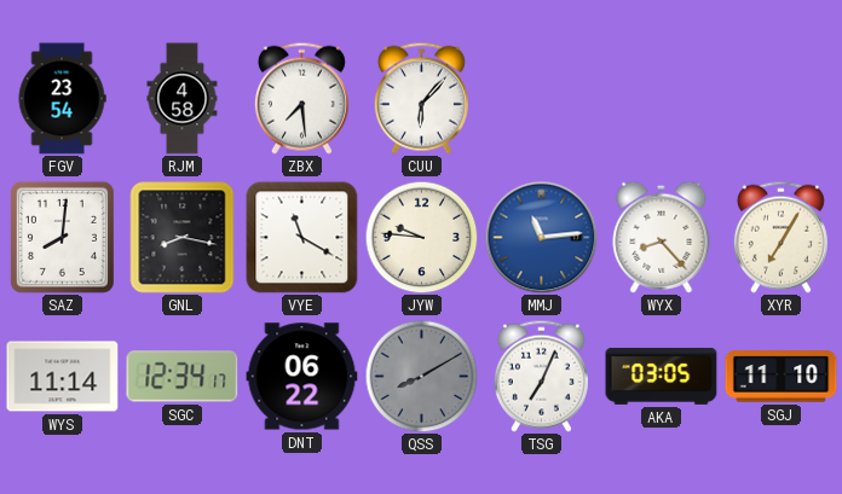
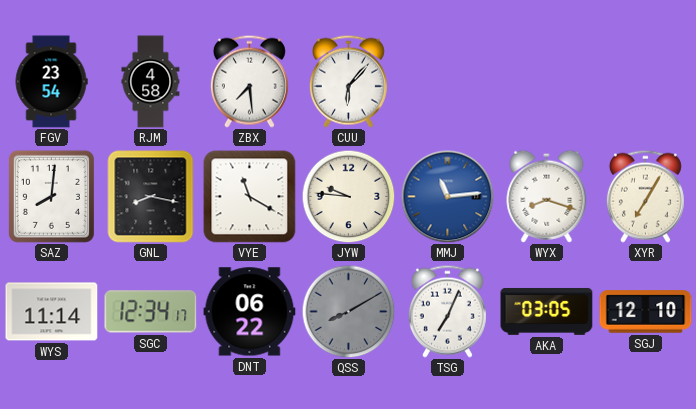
WYX: 8:23 -> 8:18 (547, 196)
SGJ: 11:10 -> 12:10 (646, 312)
